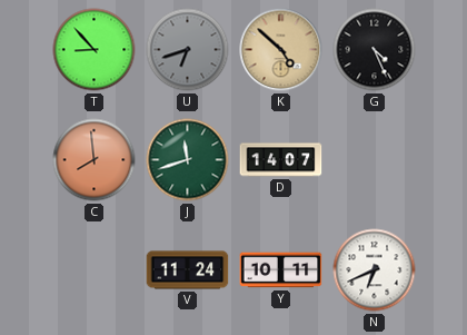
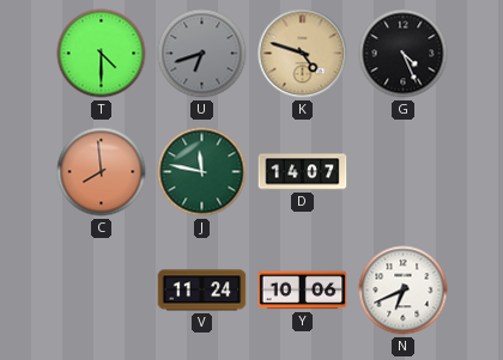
T: 8:53 -> 4:30 (102, 54)
K: 4:52 -> 4:48 (303, 54)
J: 11:42 -> 11:47 (202, 172)
Y: 10:11 -> 10:06 (303, 291)
